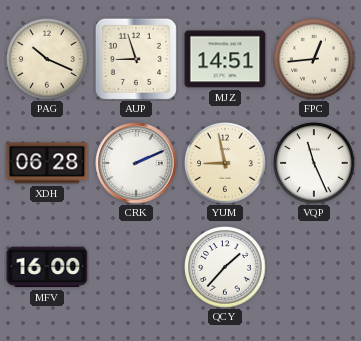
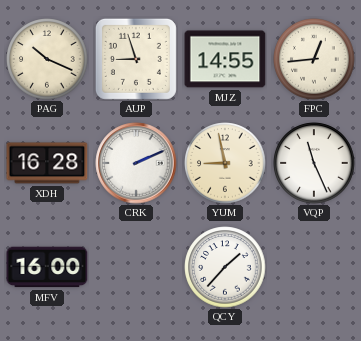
MJZ: 14:51 -> 14:55 (225, 59)
XDH: 06:28 -> 16:28 (47, 163)
